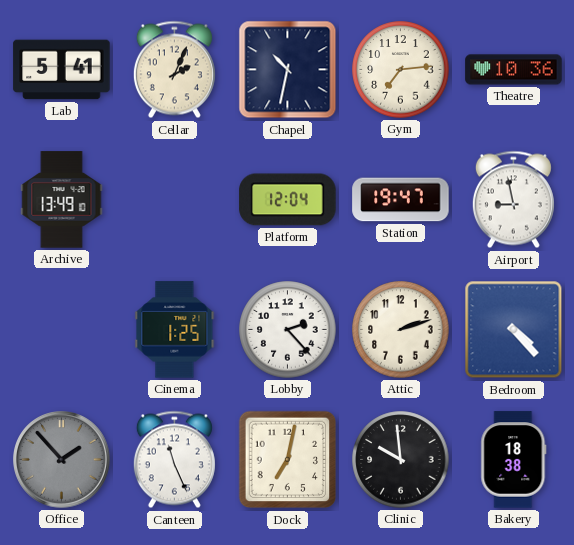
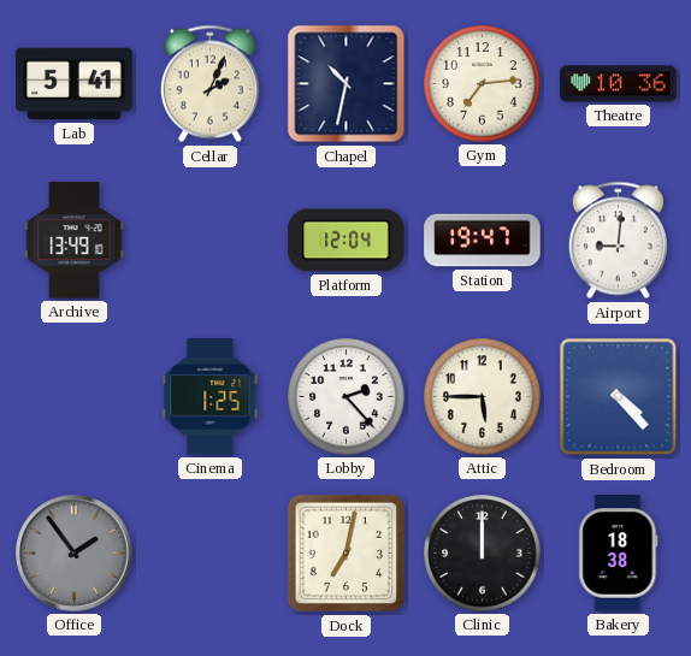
Airport: 8:58 -> 9:01 (618, 241)
Attic: 2:12 -> 5:45 (483, 397)
Office: 1:53 -> 1:54 (75, 554)
Canteen: 11:26 -> none (174, 460)
Clinic: 9:59 -> 12:00 (483, 554)
